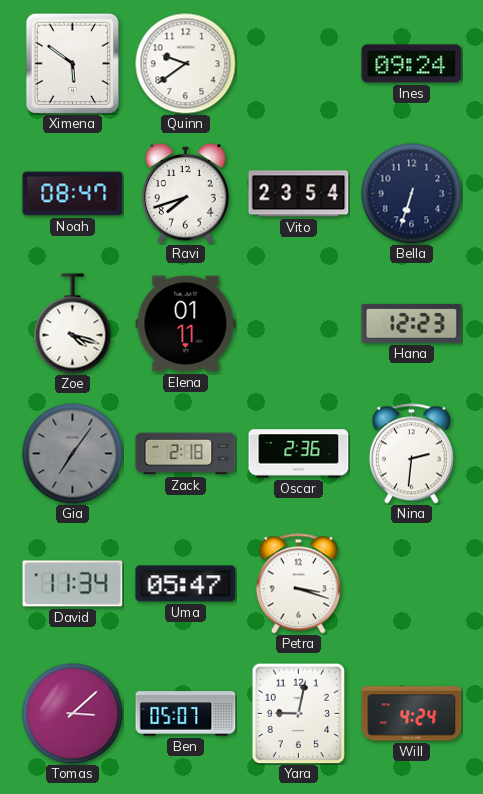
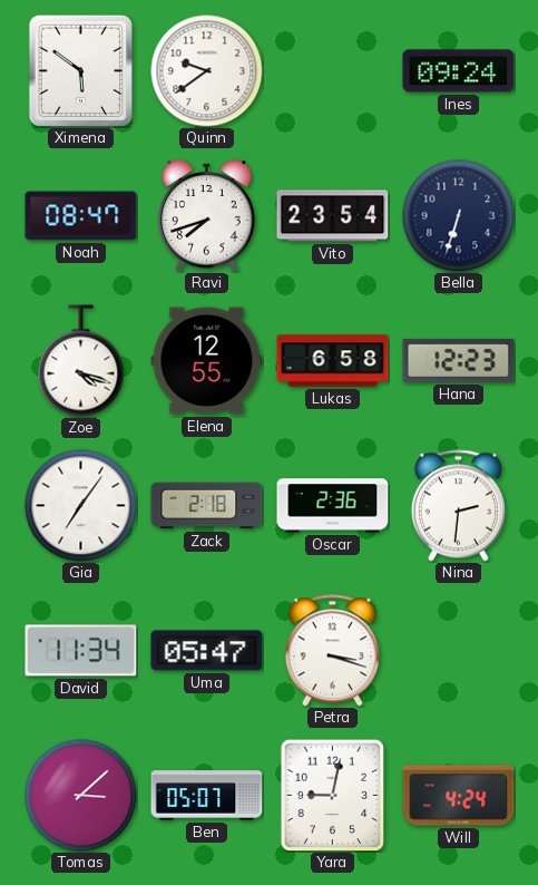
Elena: 01:11 -> 12:55 (207, 361)
Lukas: none -> 6:58 (333, 361)
Gia dial: grey -> white (81, 506)
